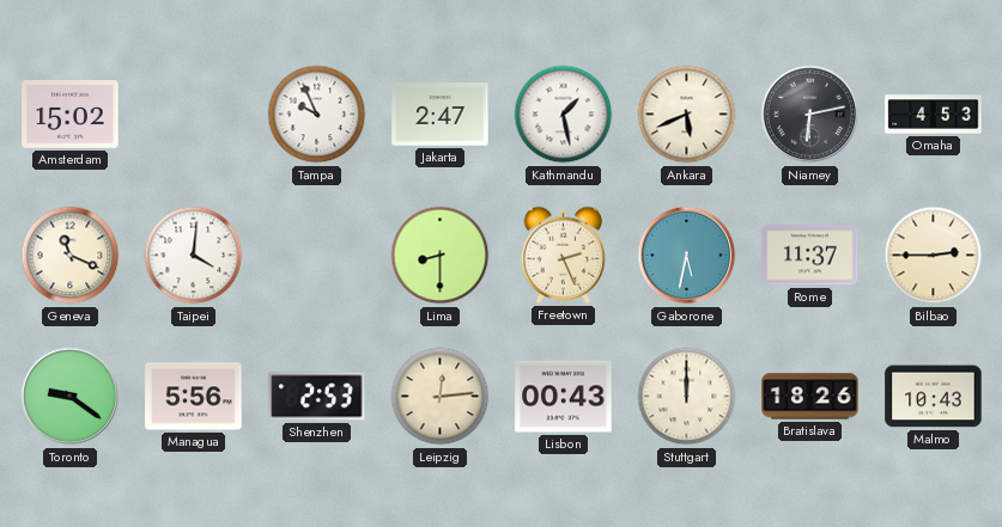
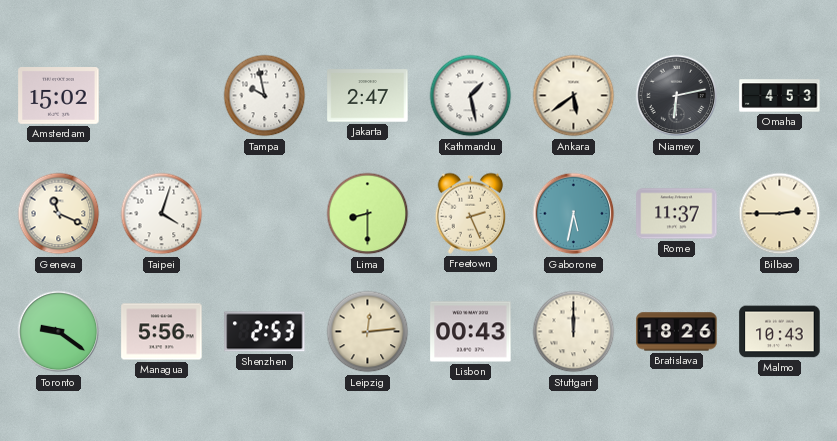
Tampa: 9:56 -> 9:58 (265, 96)
Ankara: 5:41 -> 5:39 (574, 96)
Taipei: 4:01 -> 4:03 (162, 214)
